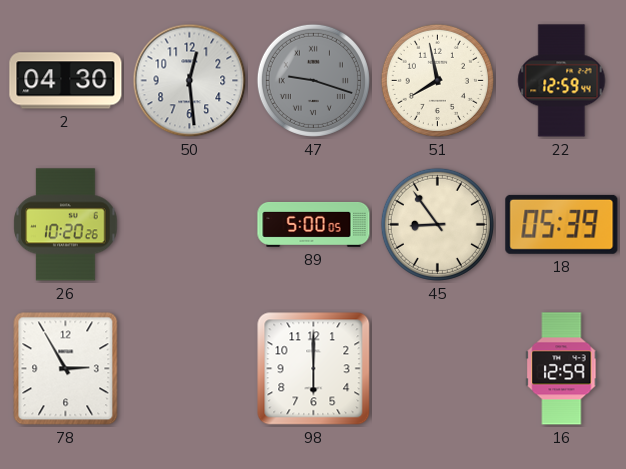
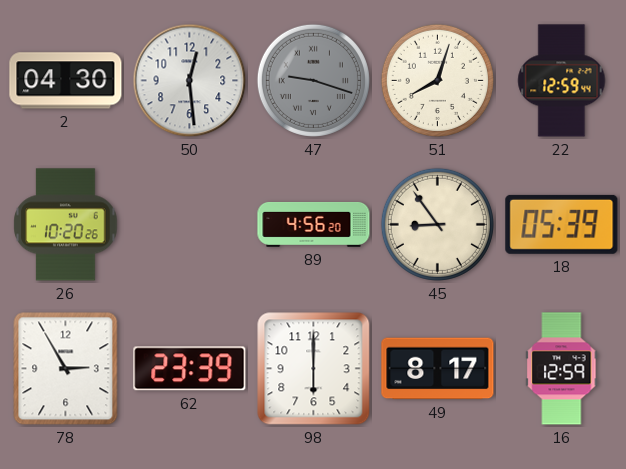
51: 7:58 -> 8:03 (437, 80)
89: 5:00 -> 4:56 (314, 224)
62: none -> 23:39 (190, 369)
49: none -> 8:17 (438, 369)
